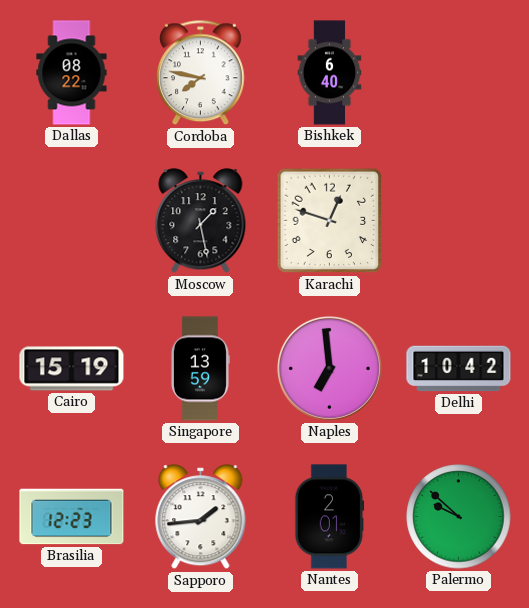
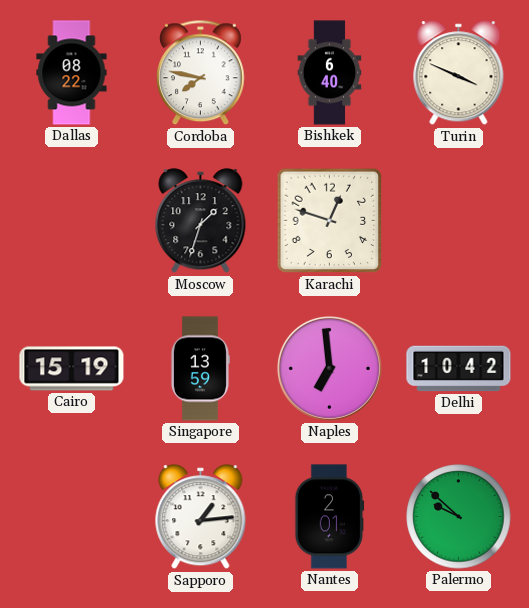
Turin: none -> 3:49 (459, 73)
Moscow: 1:28 -> 1:33 (201, 221)
Brasilia: 12:23 -> none (72, 517)
Sapporo: 1:44 -> 1:14 (201, 517)
